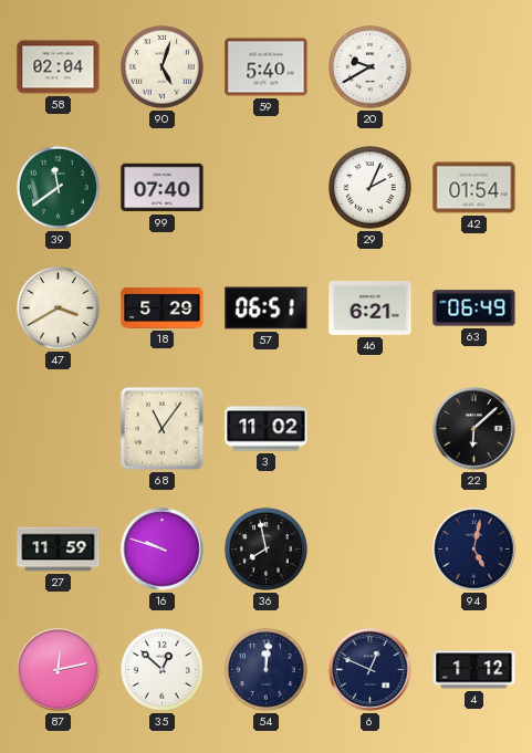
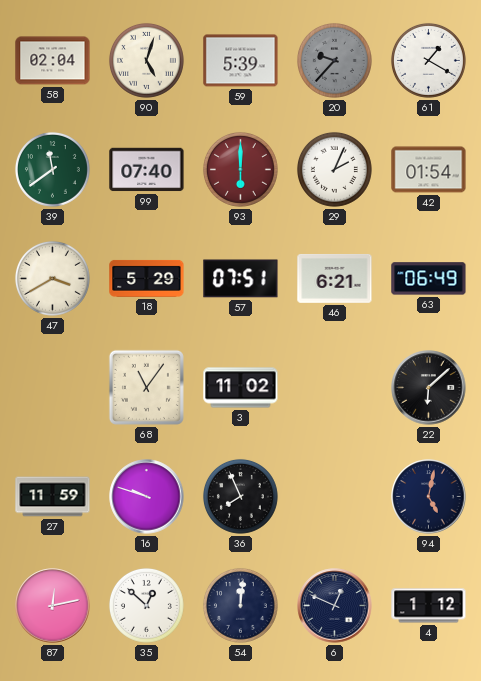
59: 5:40 -> 5:39 (241, 61)
20: 9:40 -> 9:37 (334, 60)
20 dial: white -> grey (334, 60)
61: none -> 1:20 (428, 60)
93: none -> 6:00 (240, 169)
57: 06:51 -> 07:51 (241, 279)
36: 7:58 -> 7:56 (240, 496)
